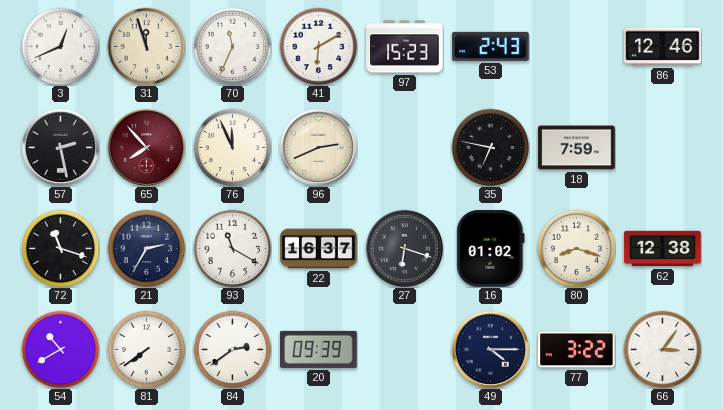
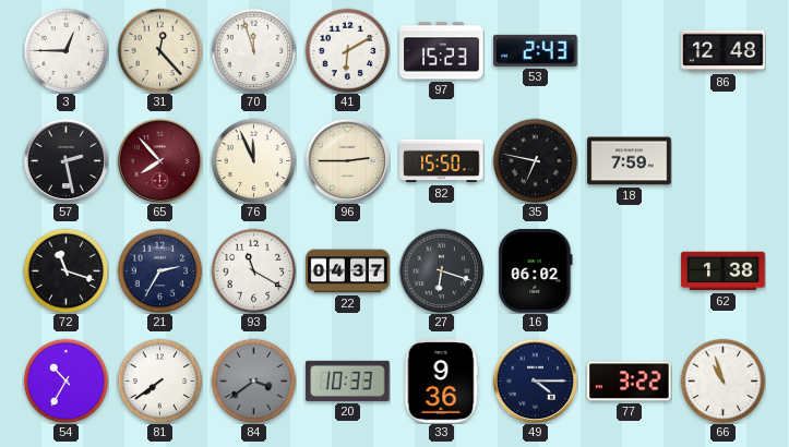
3: 12:41 -> 12:45 (65, 50)
31: 11:57 -> 12:23 (159, 50)
70: 11:34 -> 11:57 (253, 50)
86: 12:46 -> 12:48 (724, 51)
96: 2:41 -> 2:45 (347, 160)
82: none -> 15:50 (442, 161)
22: 16:37 -> 04:37 (348, 271)
16: 01:02 -> 06:02 (536, 271)
80: 8:18 -> none (576, 248)
62: 12:38 -> 1:38 (724, 271)
54: 10:40 -> 10:35 (65, 380)
84: 2:39 -> 3:39 (253, 380)
84 dial: white -> grey (253, 380)
20: 09:39 -> 10:33 (348, 380)
33: none -> 9:36 (441, 382)
66: 3:06 -> 10:57 (722, 380)
